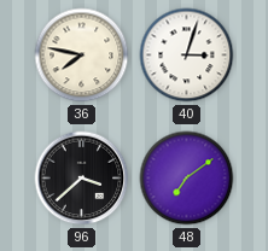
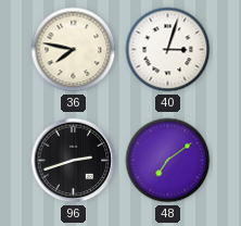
96: 3:38 -> 2:42 (74, 161)
